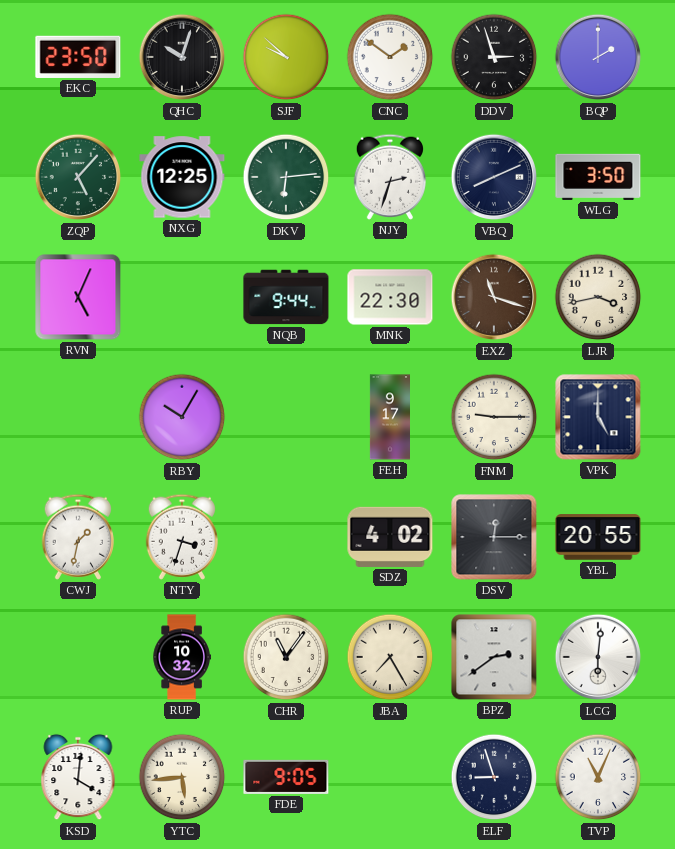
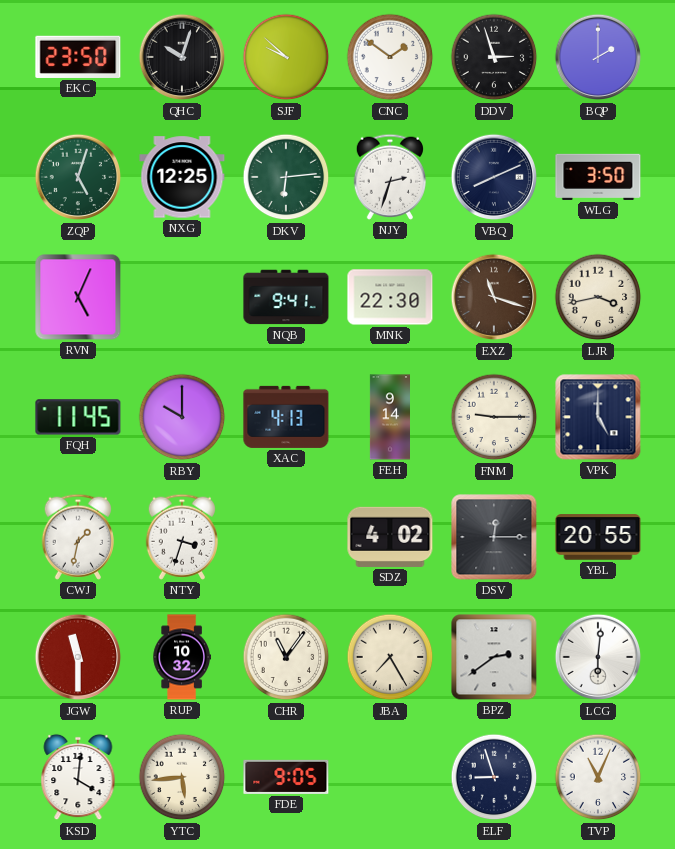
ZQP: 5:07 -> 5:03 (78, 177)
NQB: 9:44 -> 9:41 (286, 297)
FQH: none -> 11:45 (78, 417)
RBY: 10:05 -> 10:00 (182, 417)
XAC: none -> 4:13 (286, 417)
FEH: 9:17 -> 9:14 (389, 417)
JGW: none -> 11:30 (78, 657)
